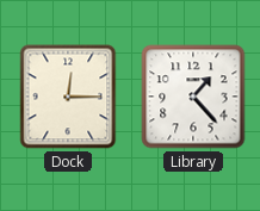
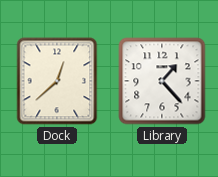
Dock: 12:15 -> 12:38 (57, 81)
